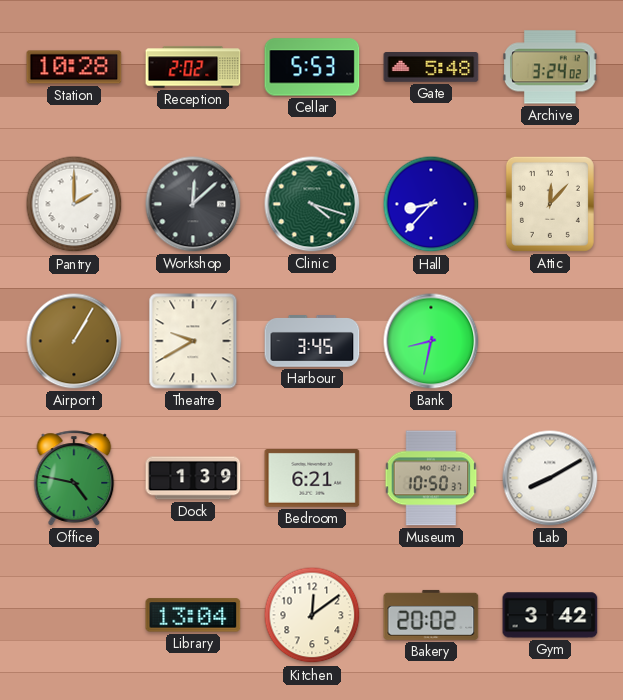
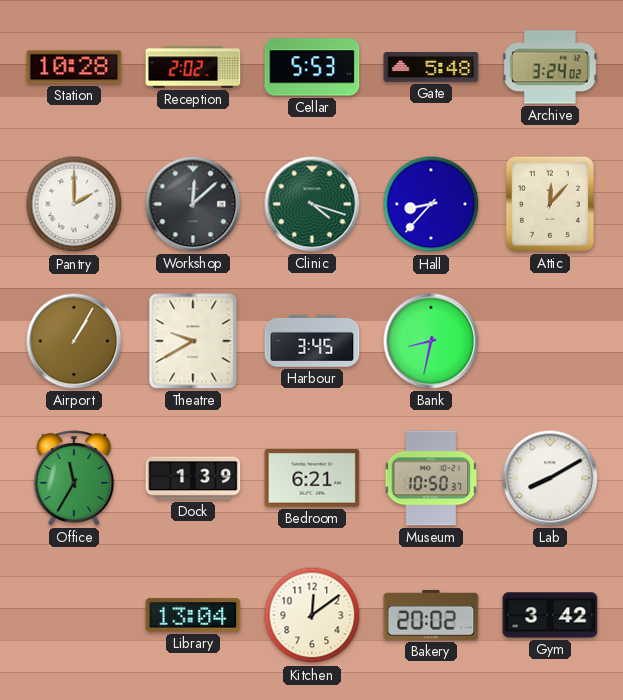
Office: 4:47 -> 11:35 (74, 478)
